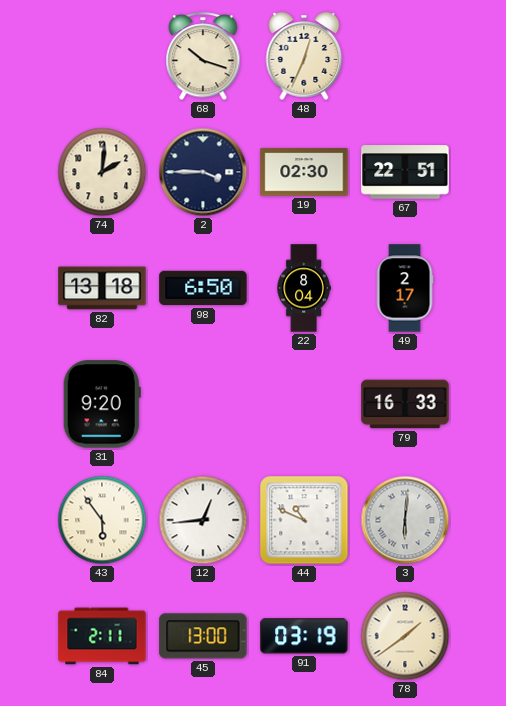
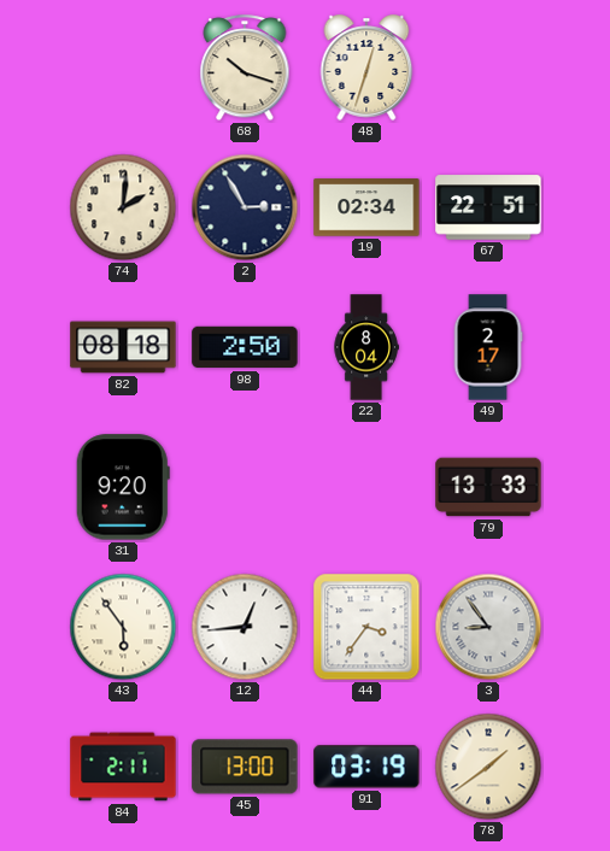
48: 12:34 -> 12:33 (366, 68)
2: 3:45 -> 2:55 (245, 207)
19: 02:30 -> 02:34 (366, 207)
82: 13:18 -> 08:18 (123, 347)
98: 6:50 -> 2:50 (245, 347)
79: 16:33 -> 13:33 (488, 487)
44: 10:49 -> 3:36 (366, 627)
3: 6:01 -> 8:54 (488, 627)
